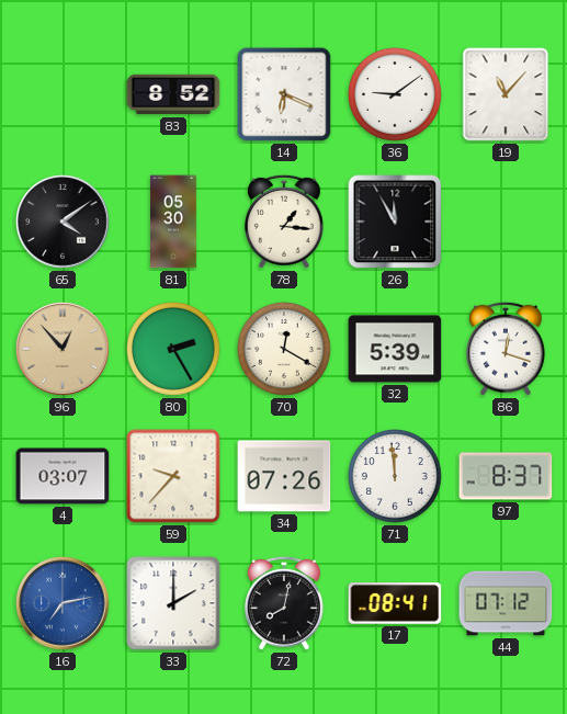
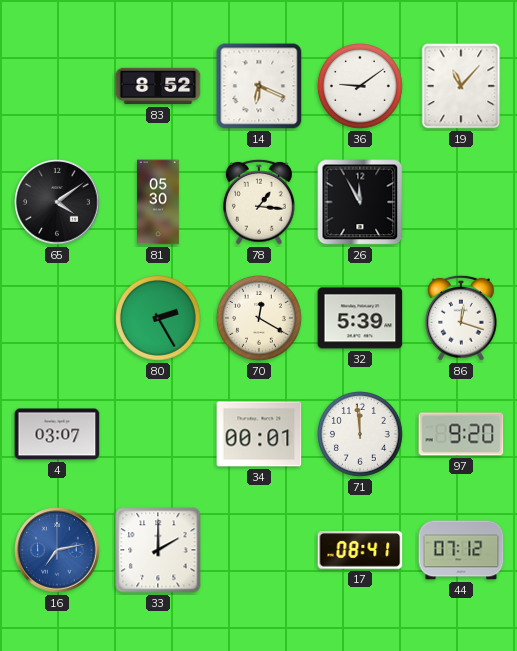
96: 12:53 -> none (63, 349)
59: 9:37 -> none (173, 476)
34: 07:26 -> 00:01 (259, 434)
97: 8:37 -> 9:20 (461, 434)
72: 8:02 -> none (285, 603)
